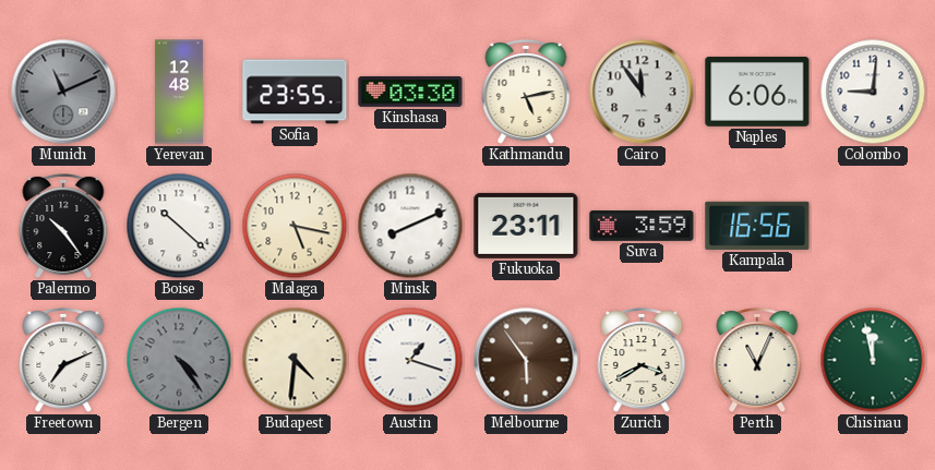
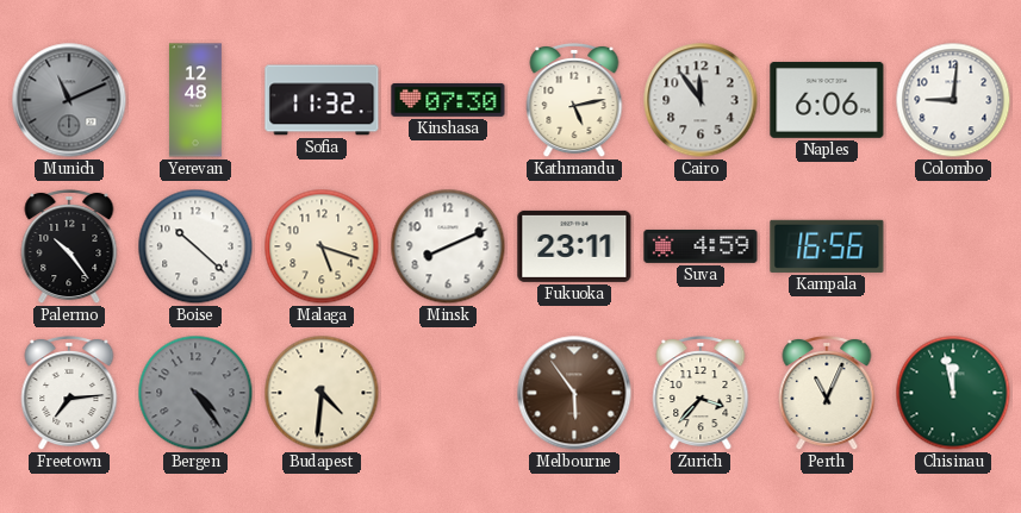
Sofia: 23:55 -> 11:32 (322, 100)
Kinshasa: 03:30 -> 07:30 (448, 100)
Malaga: 5:17 -> 5:18 (322, 246)
Suva: 3:59 -> 4:59 (701, 246)
Freetown: 7:11 -> 7:14 (69, 393)
Austin: 1:18 -> none (410, 360)
Zurich: 3:40 -> 3:37 (701, 393)
